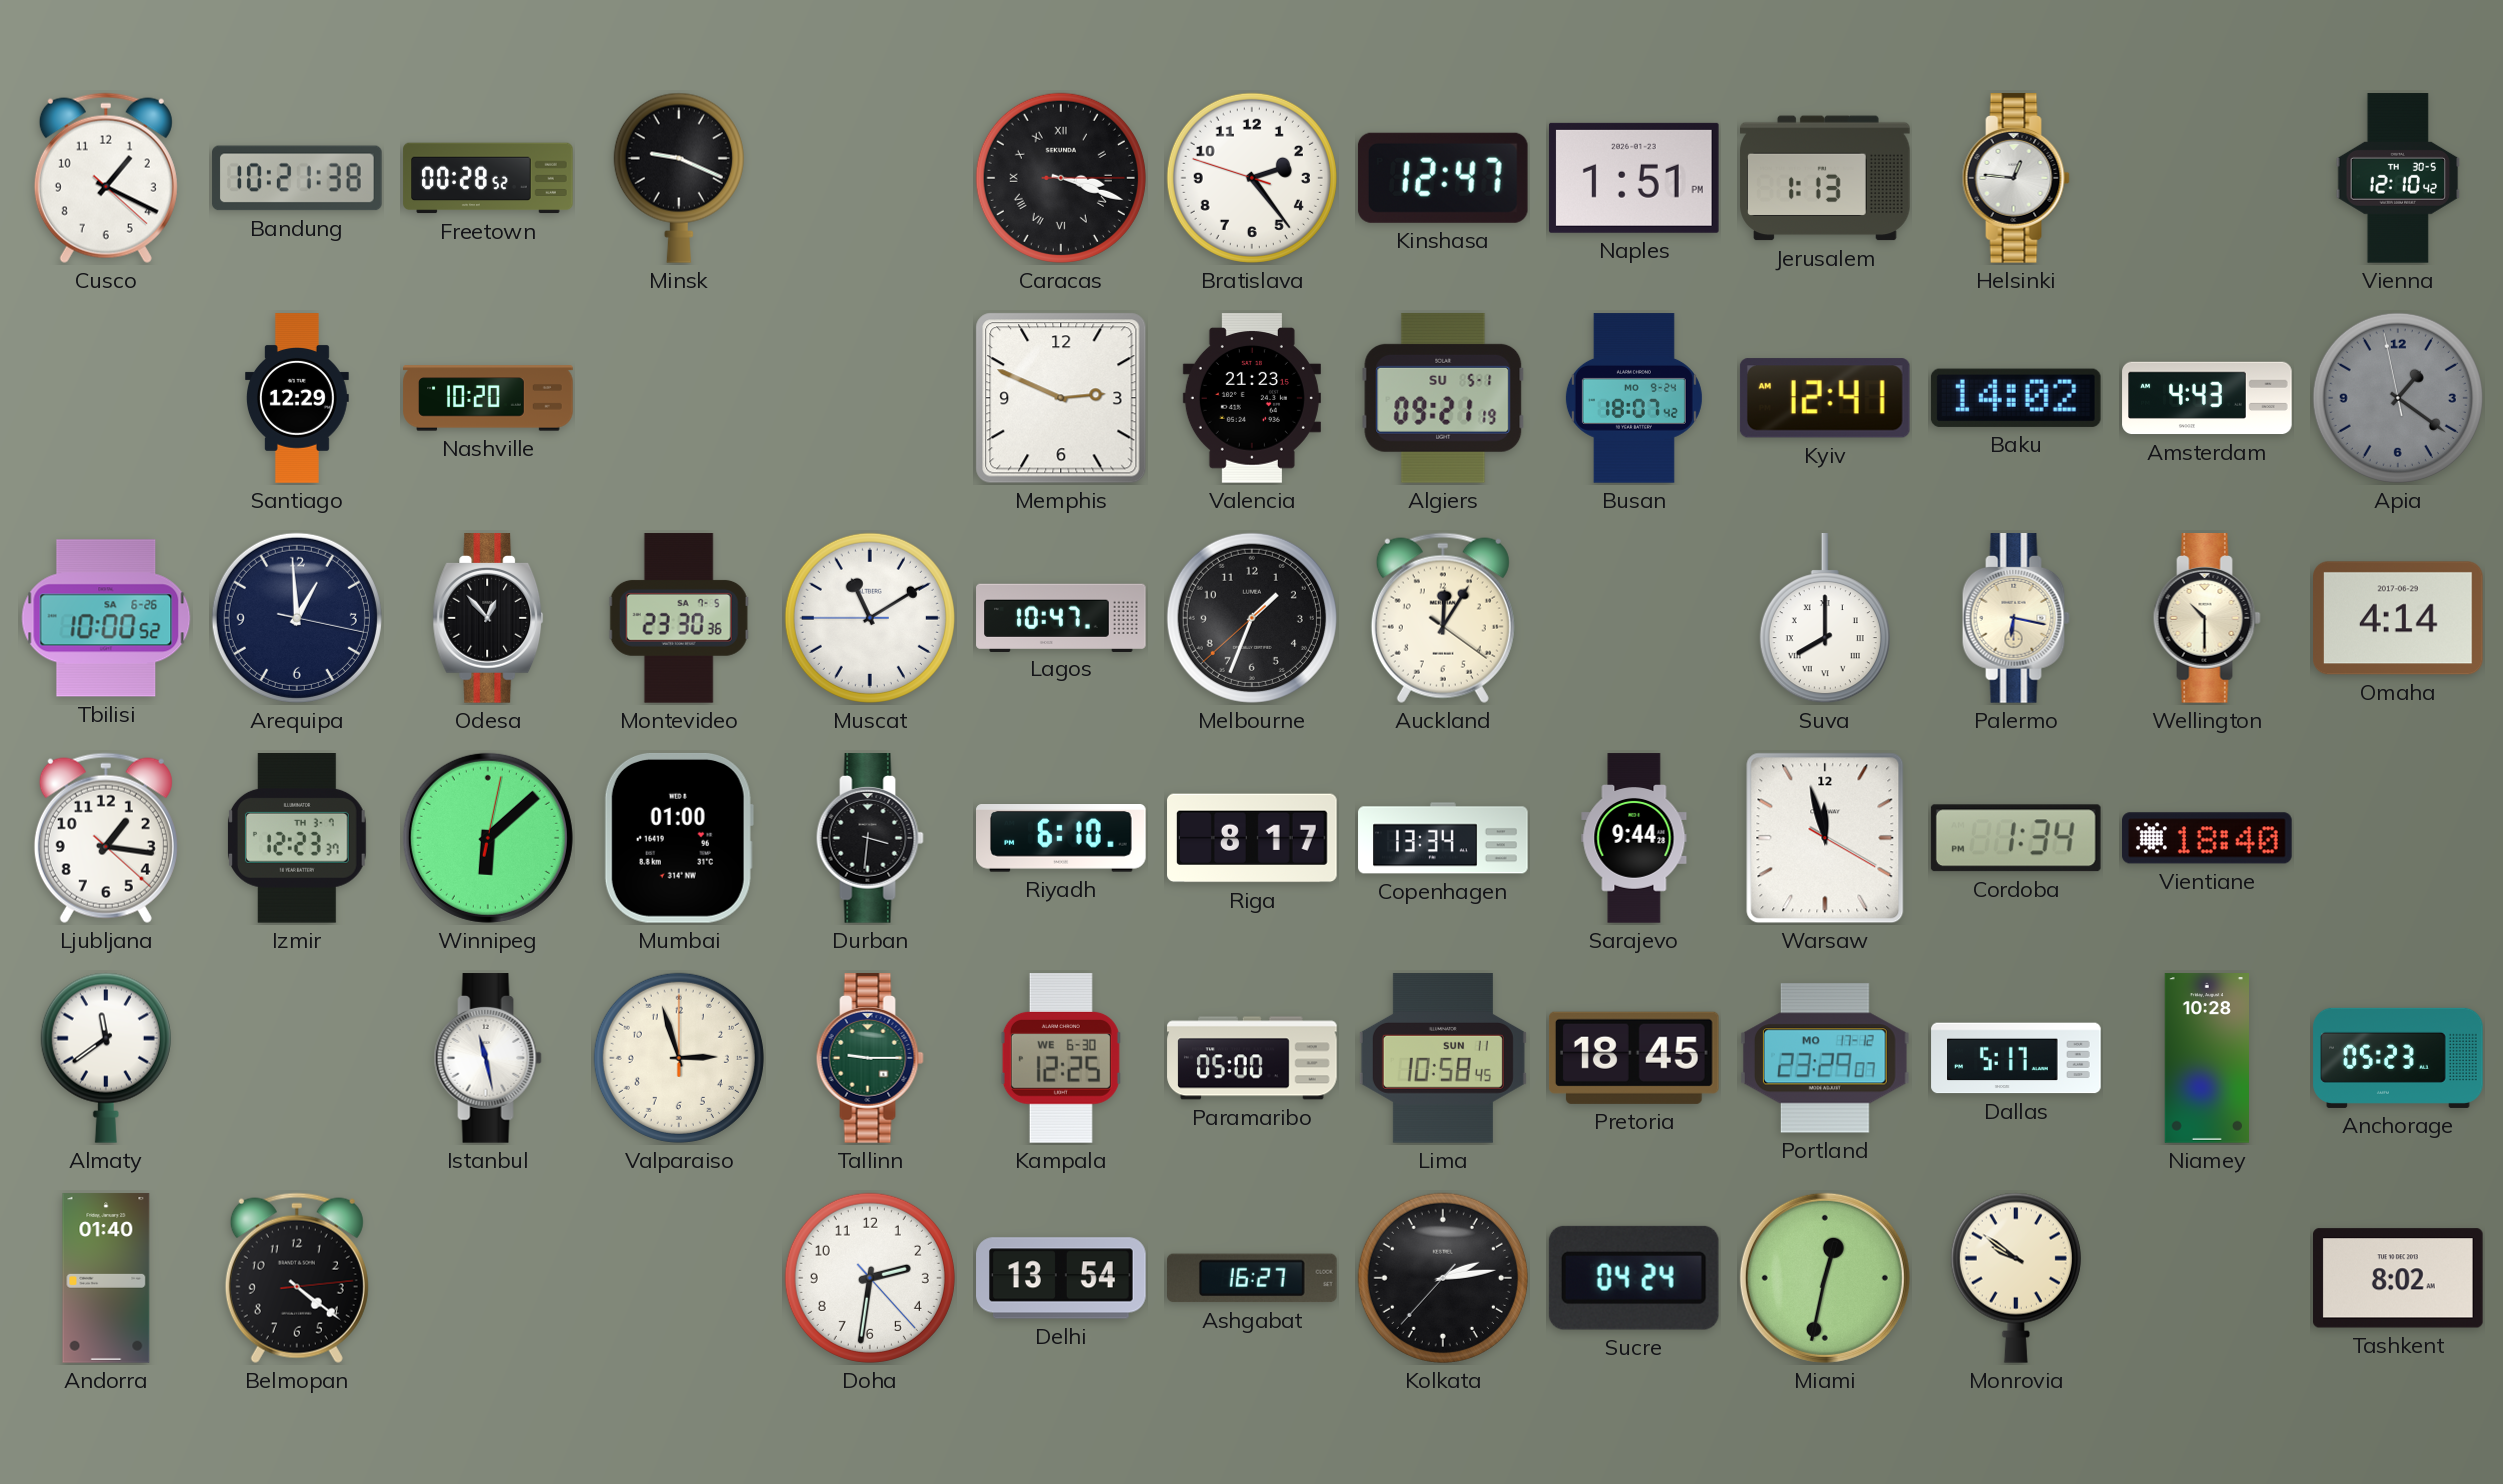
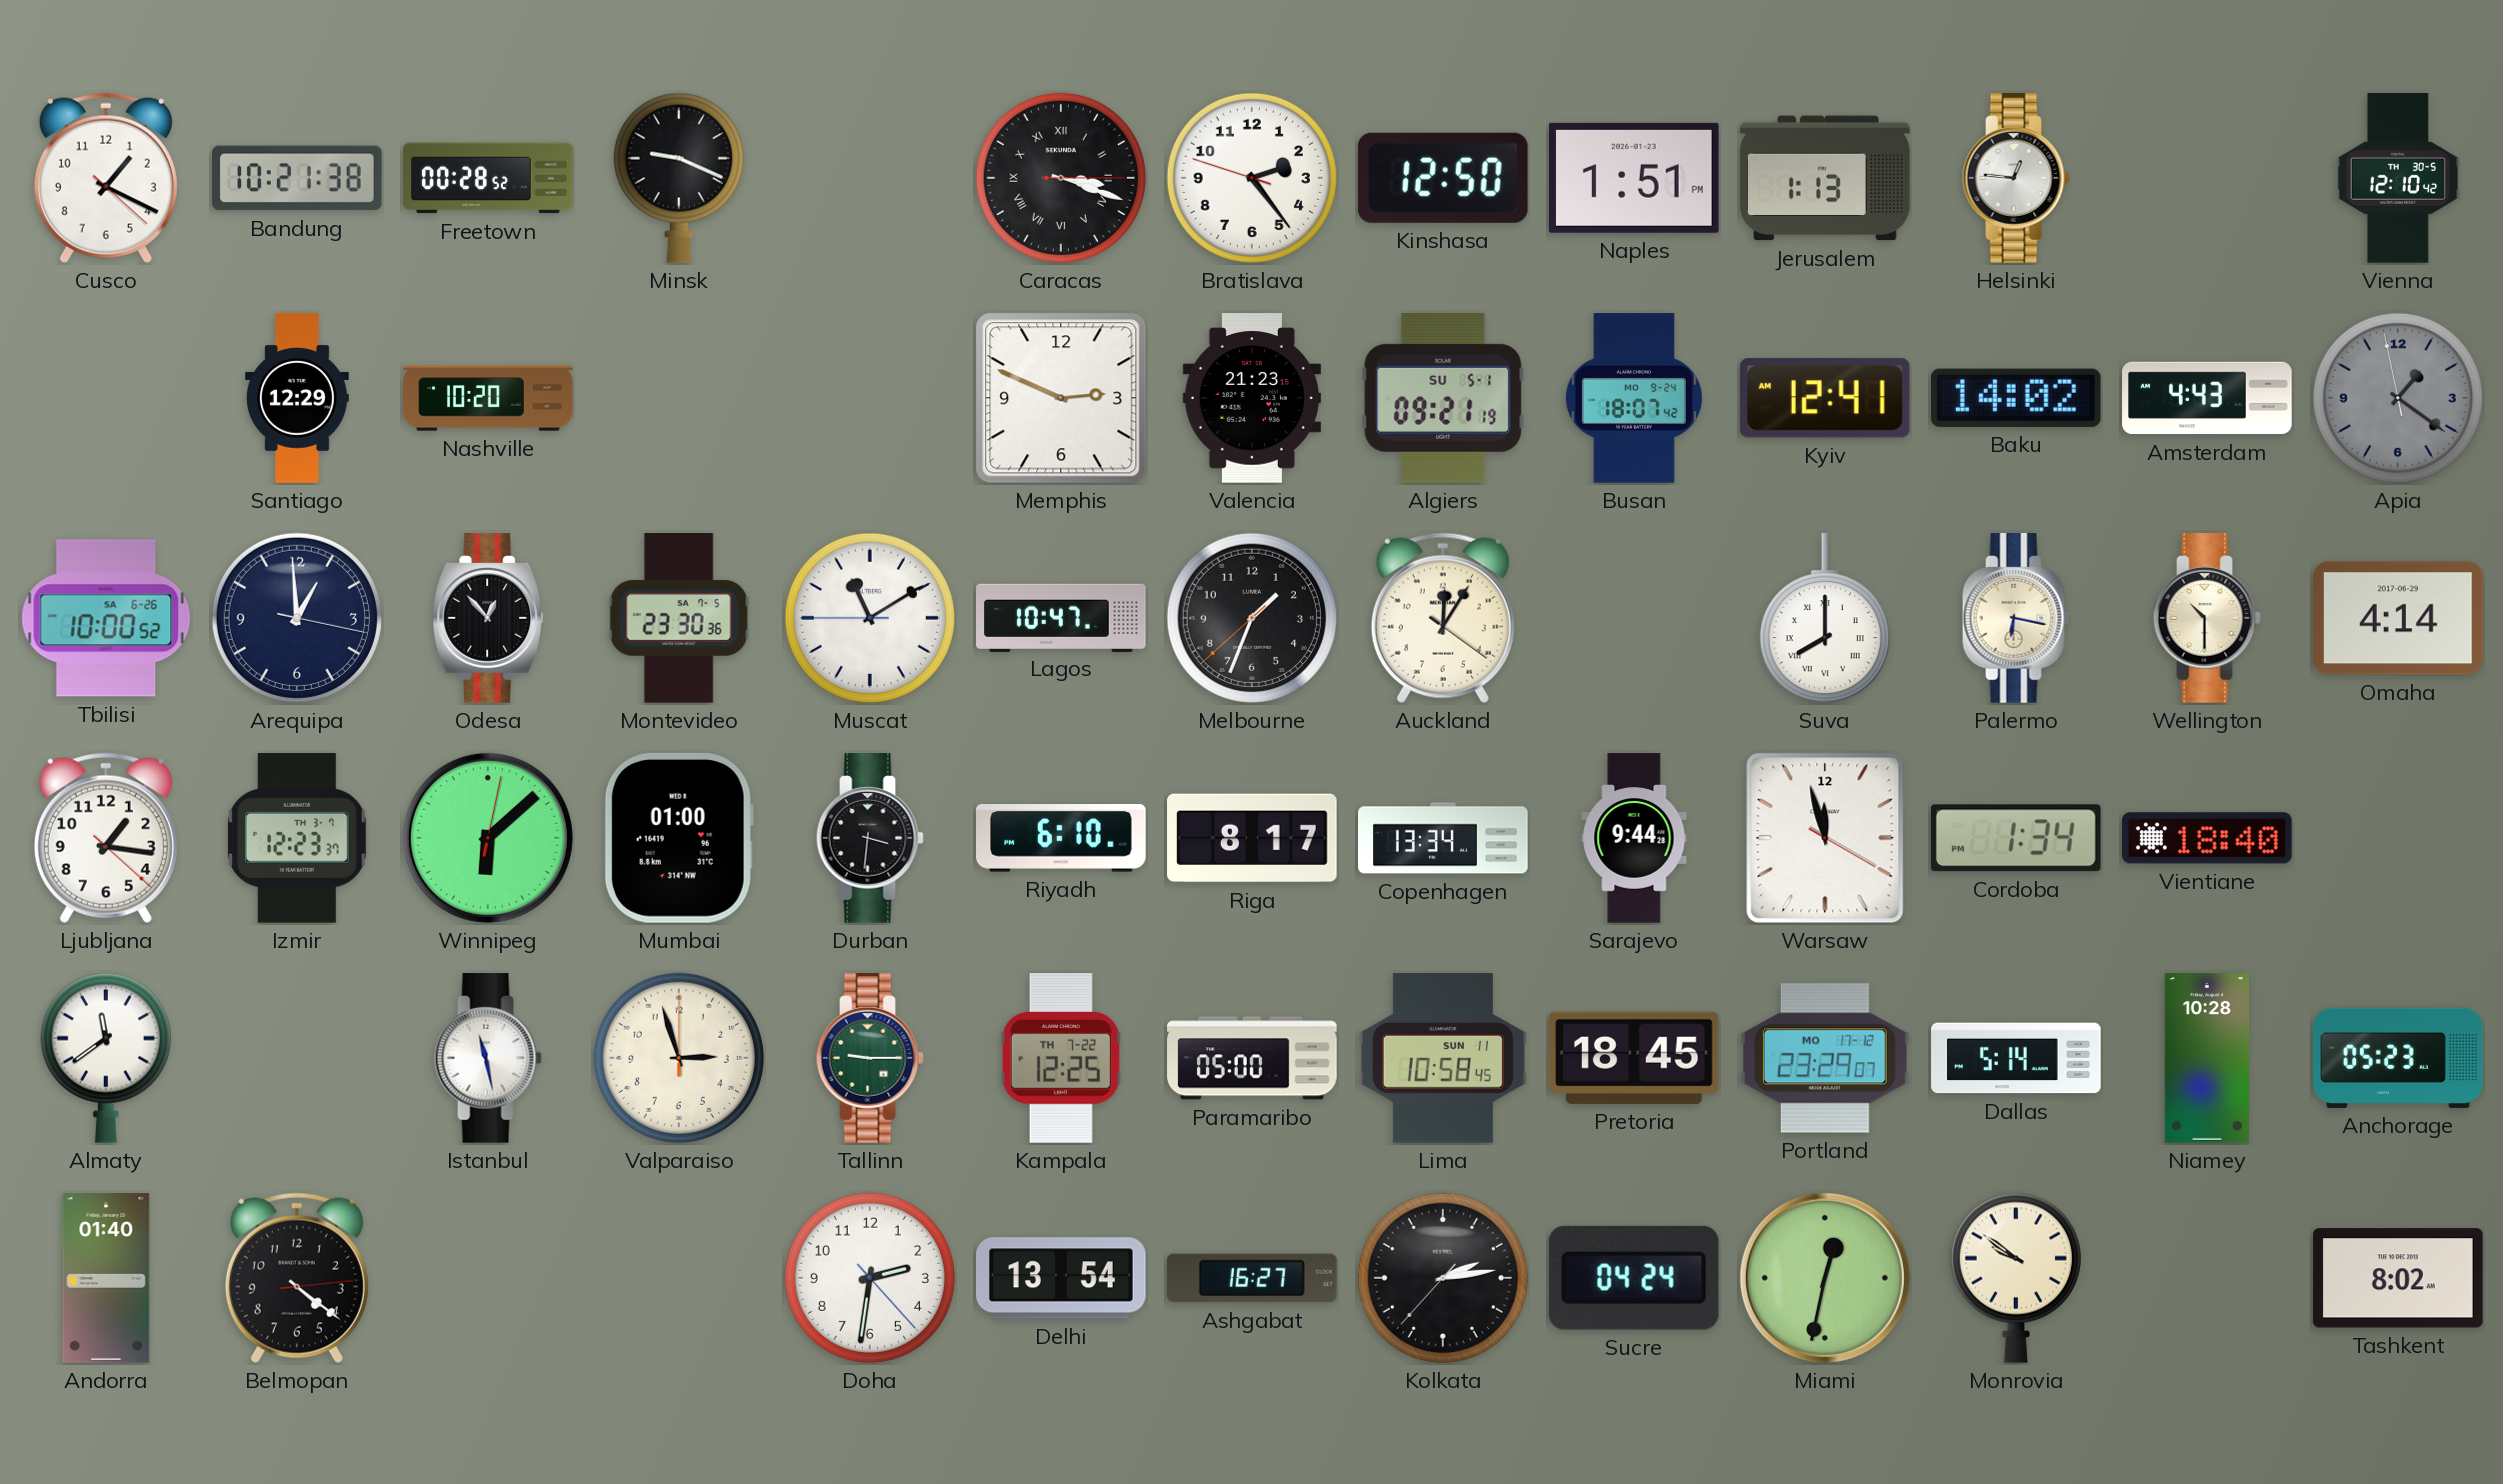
Kinshasa: 12:47 -> 12:50 (1443, 178)
Kampala date: WE 6-30 -> TH 7-22 (1061, 1059)
Dallas: 5:17 -> 5:14 (2016, 1058)
